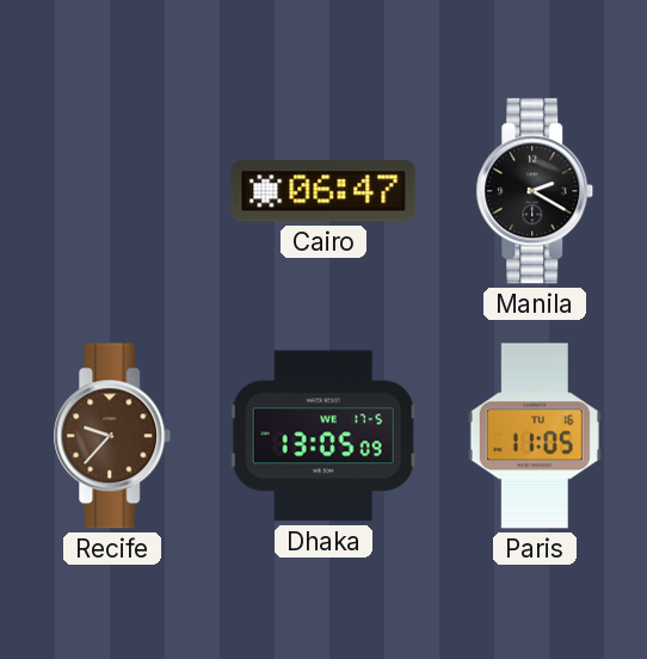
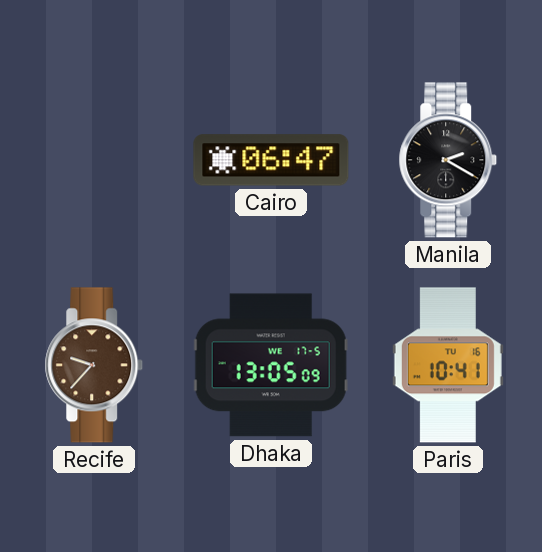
Paris: 11:05 -> 10:41 (448, 365)
